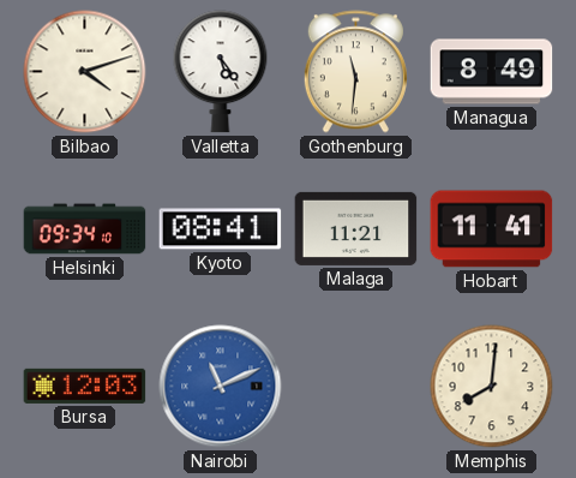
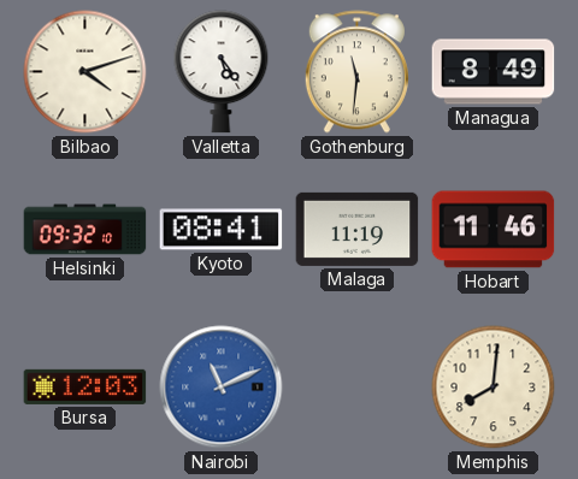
Helsinki: 09:34 -> 09:32 (85, 230)
Malaga: 11:21 -> 11:19 (358, 229)
Hobart: 11:41 -> 11:46 (494, 230)
